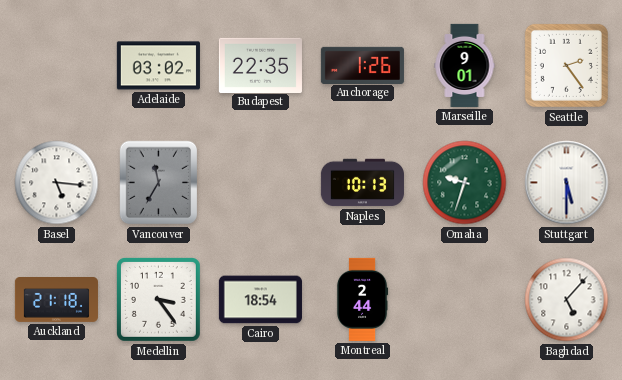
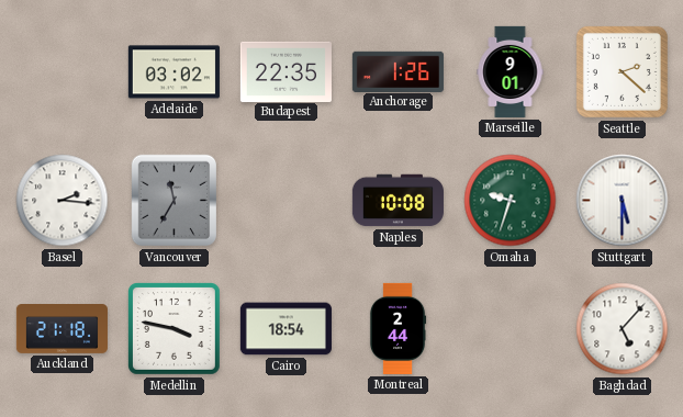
Seattle: 2:24 -> 2:22 (622, 71)
Basel: 5:16 -> 2:16 (63, 201)
Naples: 10:13 -> 10:08 (398, 201)
Medellin: 3:24 -> 3:47 (173, 328)
